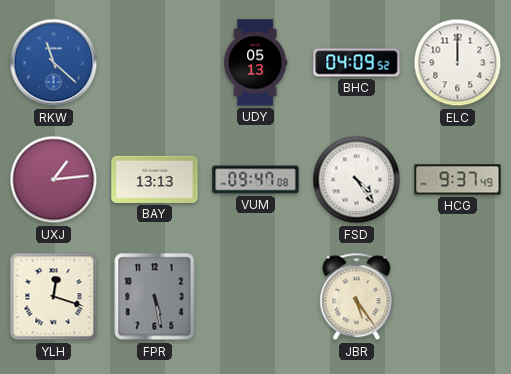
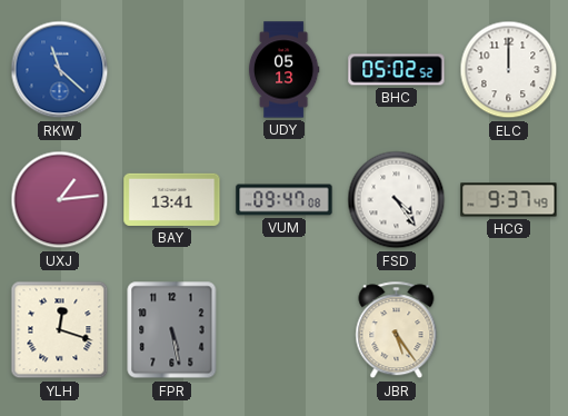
BHC: 04:09 -> 05:02 (397, 70)
BAY: 13:13 -> 13:41 (172, 199)
